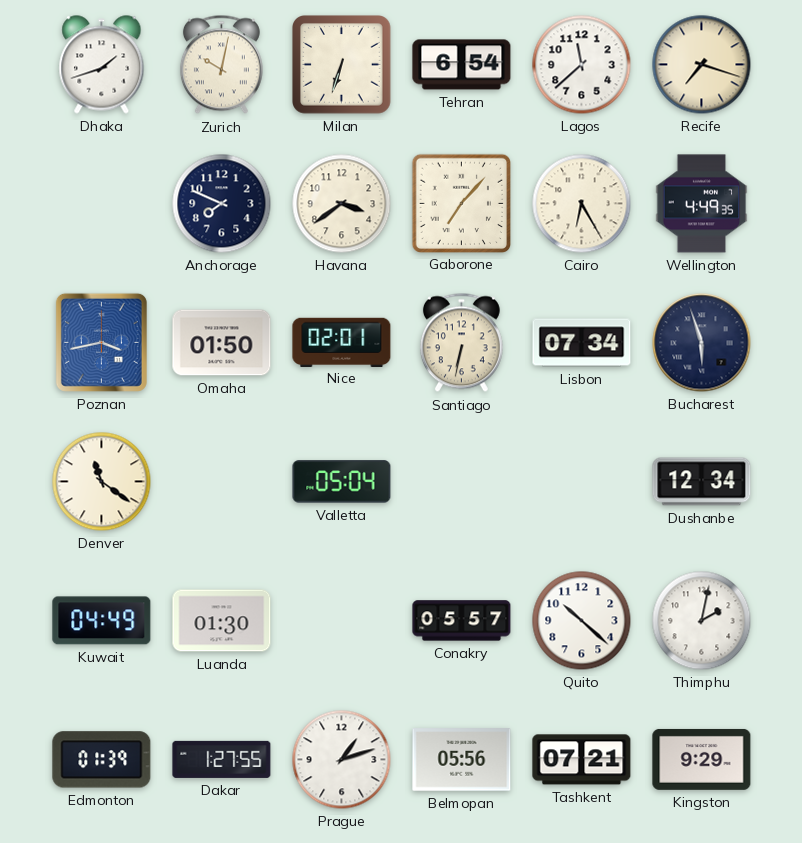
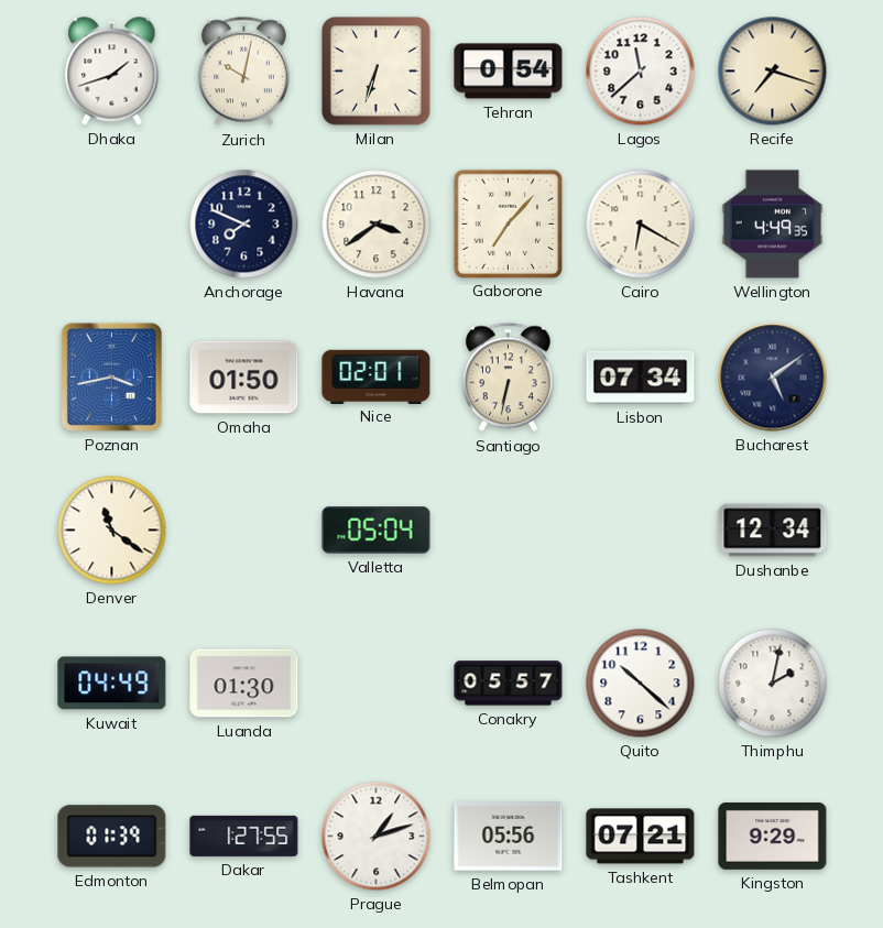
Tehran: 6:54 -> 0:54 (509, 72)
Cairo: 6:25 -> 6:20 (641, 225)
Bucharest: 5:57 -> 5:09 (773, 378)
